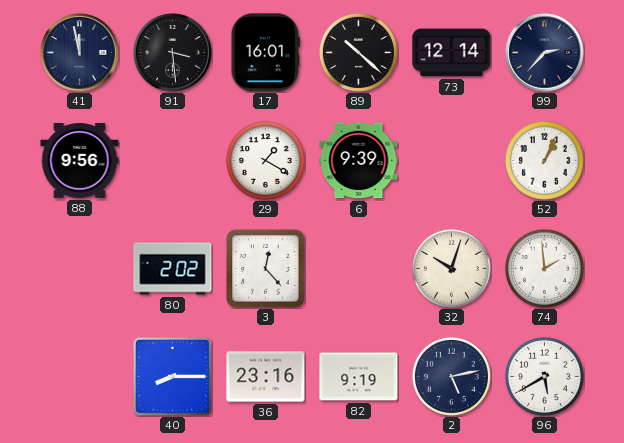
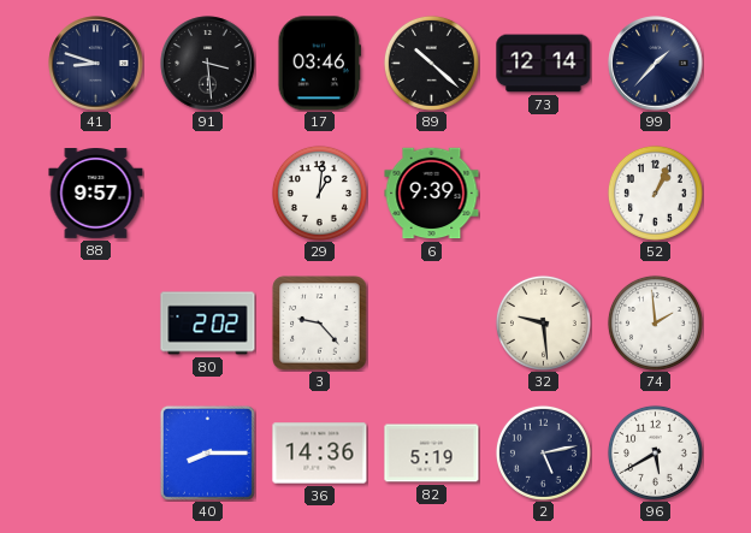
41: 11:58 -> 8:48 (96, 64)
17: 16:01 -> 03:46 (319, 64)
99: 2:37 -> 1:37 (656, 64)
88: 9:56 -> 9:57 (96, 194)
29: 1:20 -> 1:01 (319, 193)
3: 12:23 -> 9:23 (320, 324)
32: 10:03 -> 9:29 (543, 322)
36: 23:16 -> 14:36 (320, 454)
82: 9:19 -> 5:19 (432, 454)
